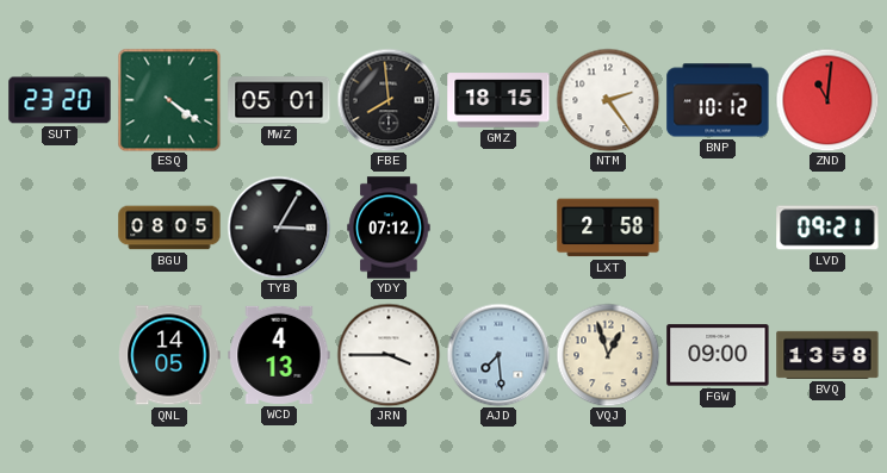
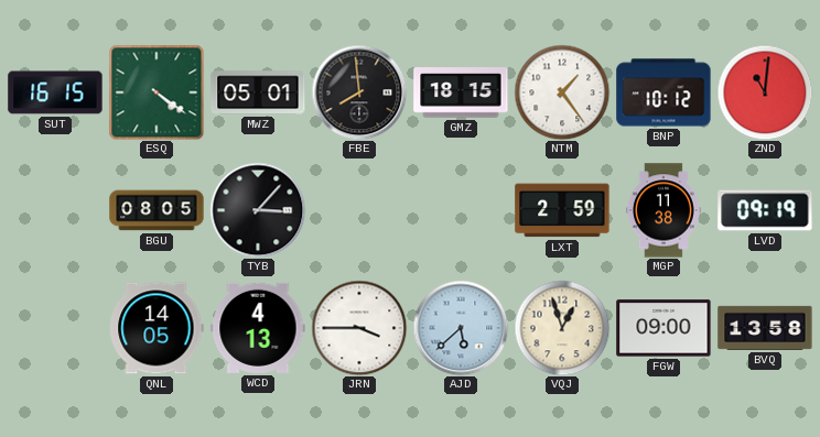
SUT: 23:20 -> 16:15 (55, 92)
NTM: 2:24 -> 1:24 (562, 92)
TYB: 3:05 -> 3:07 (258, 210)
YDY: 07:12 -> none (389, 228)
LXT: 2:58 -> 2:59 (562, 210)
MGP: none -> 11:38 (663, 210)
LVD: 09:21 -> 09:19 (765, 210)
AJD: 7:29 -> 5:38 (461, 328)
